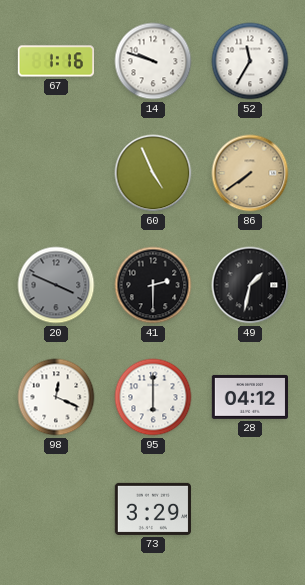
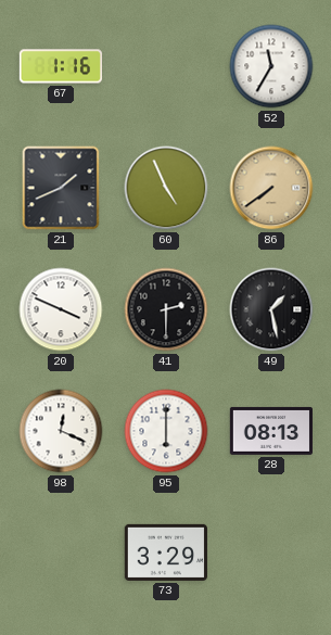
14: 9:48 -> none (153, 61)
21: none -> 1:41 (61, 188)
20 dial: grey -> white (61, 309)
49: 1:32 -> 1:28 (271, 309)
28: 04:12 -> 08:13 (270, 431)
